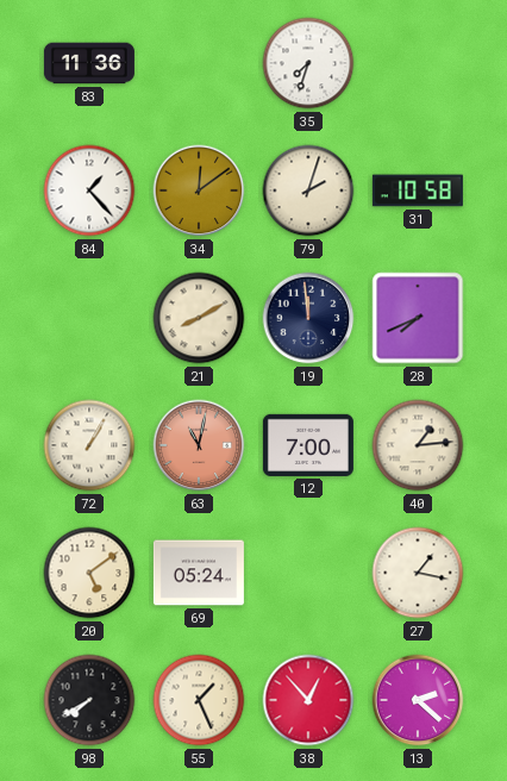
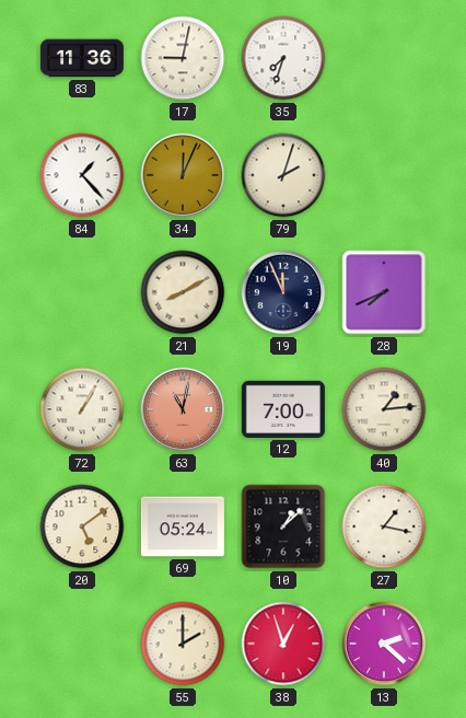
17: none -> 9:02 (183, 58)
34: 12:09 -> 12:04 (183, 175)
31: 10:58 -> none (418, 190)
19: 11:59 -> 11:56 (283, 292)
10: none -> 1:08 (283, 526)
98: 7:40 -> none (89, 700)
55: 1:26 -> 2:00 (183, 644)
38: 12:53 -> 12:57 (283, 644)
